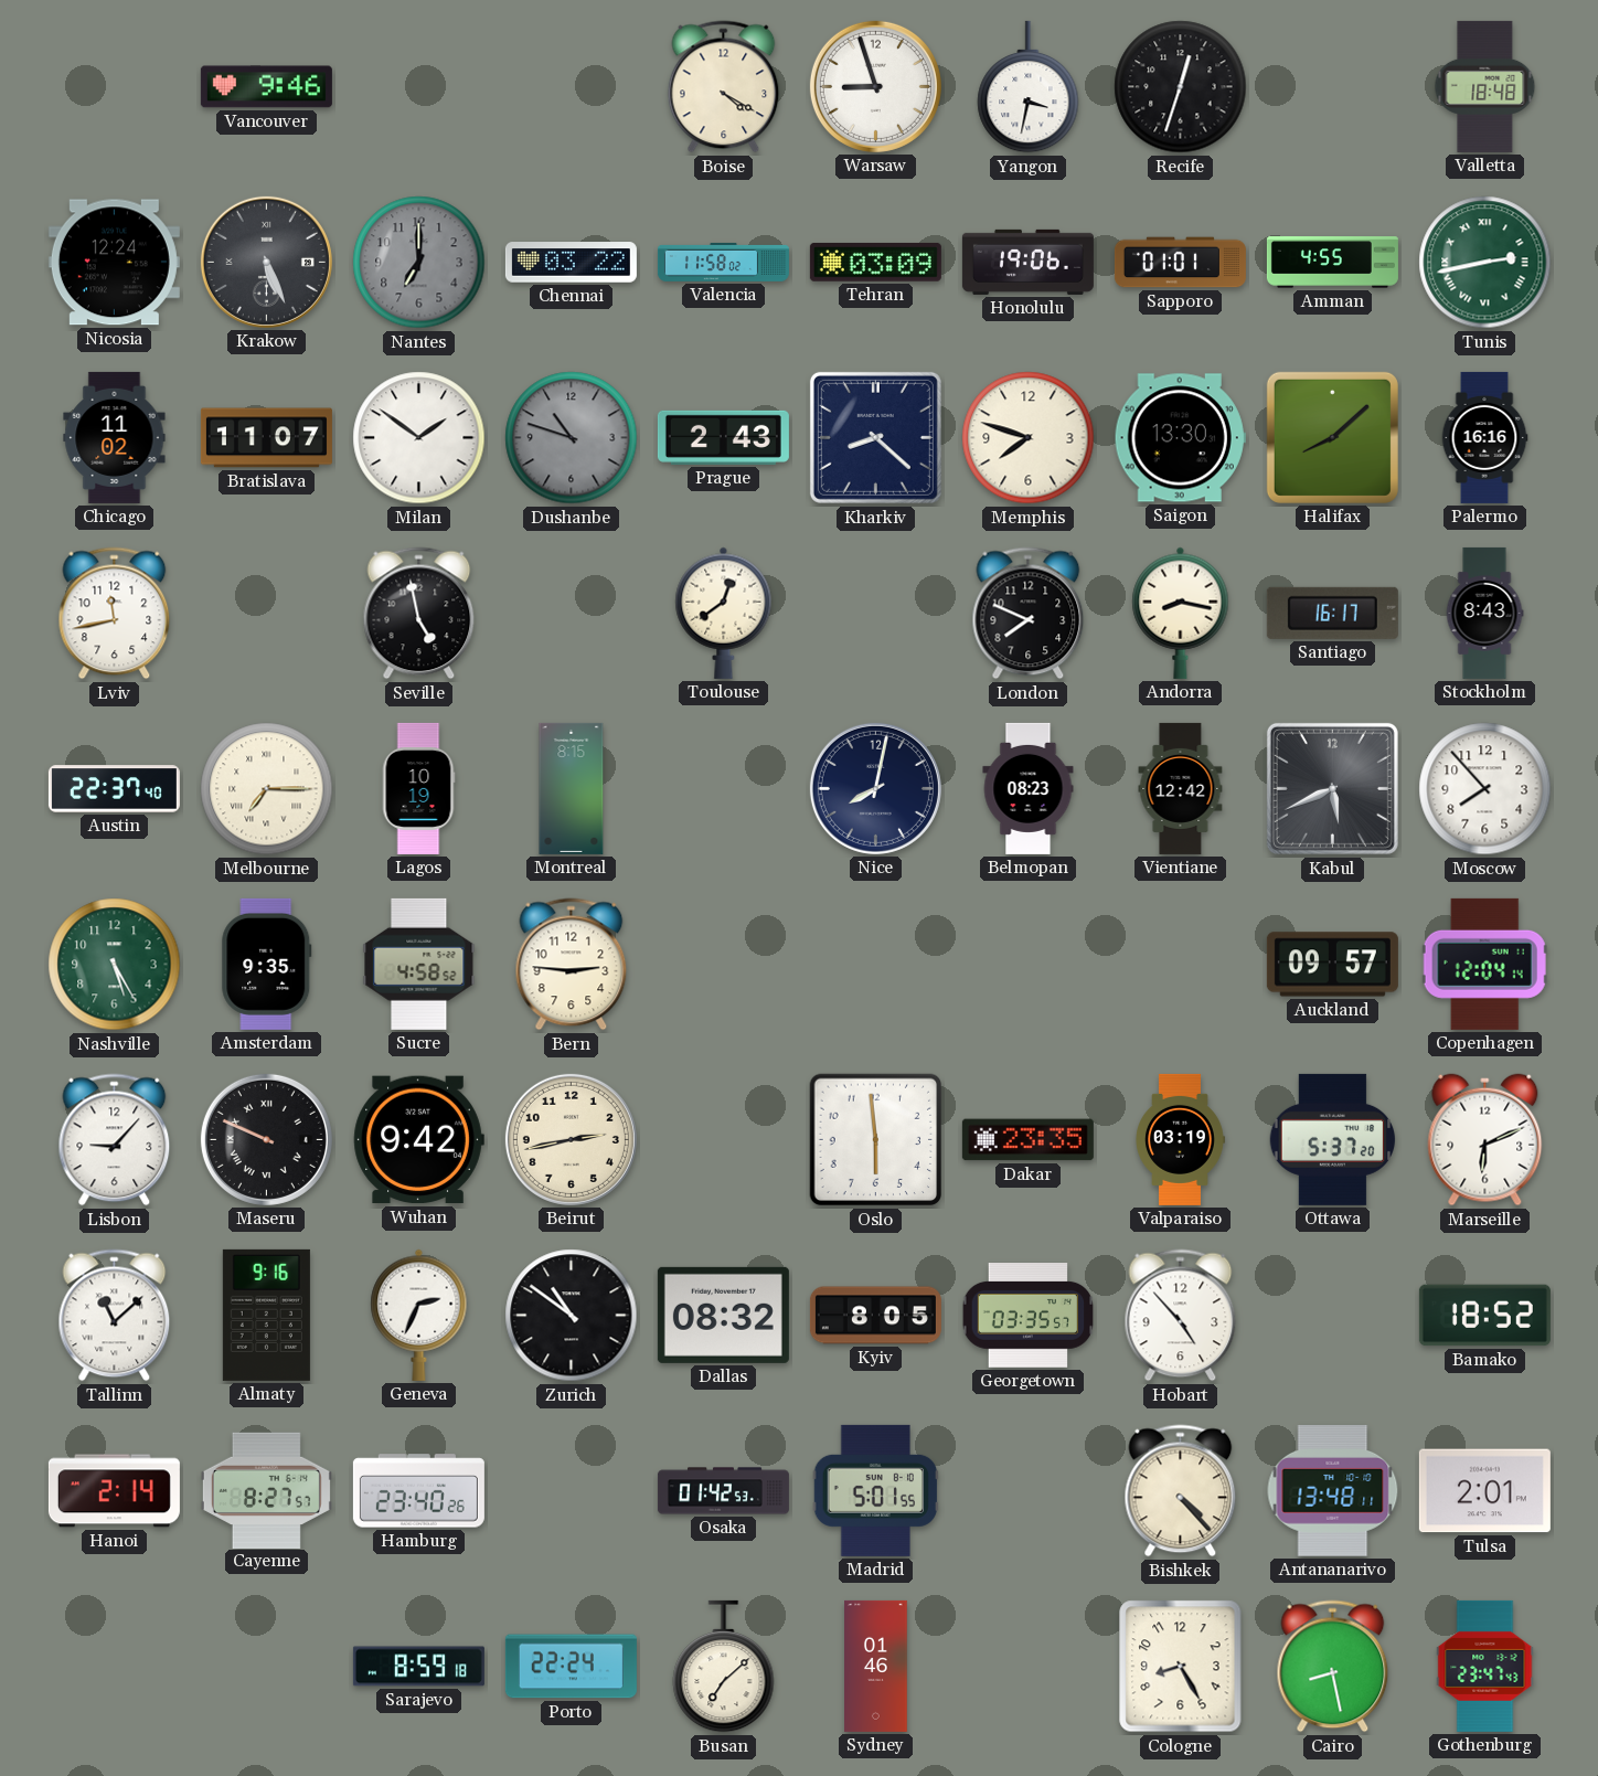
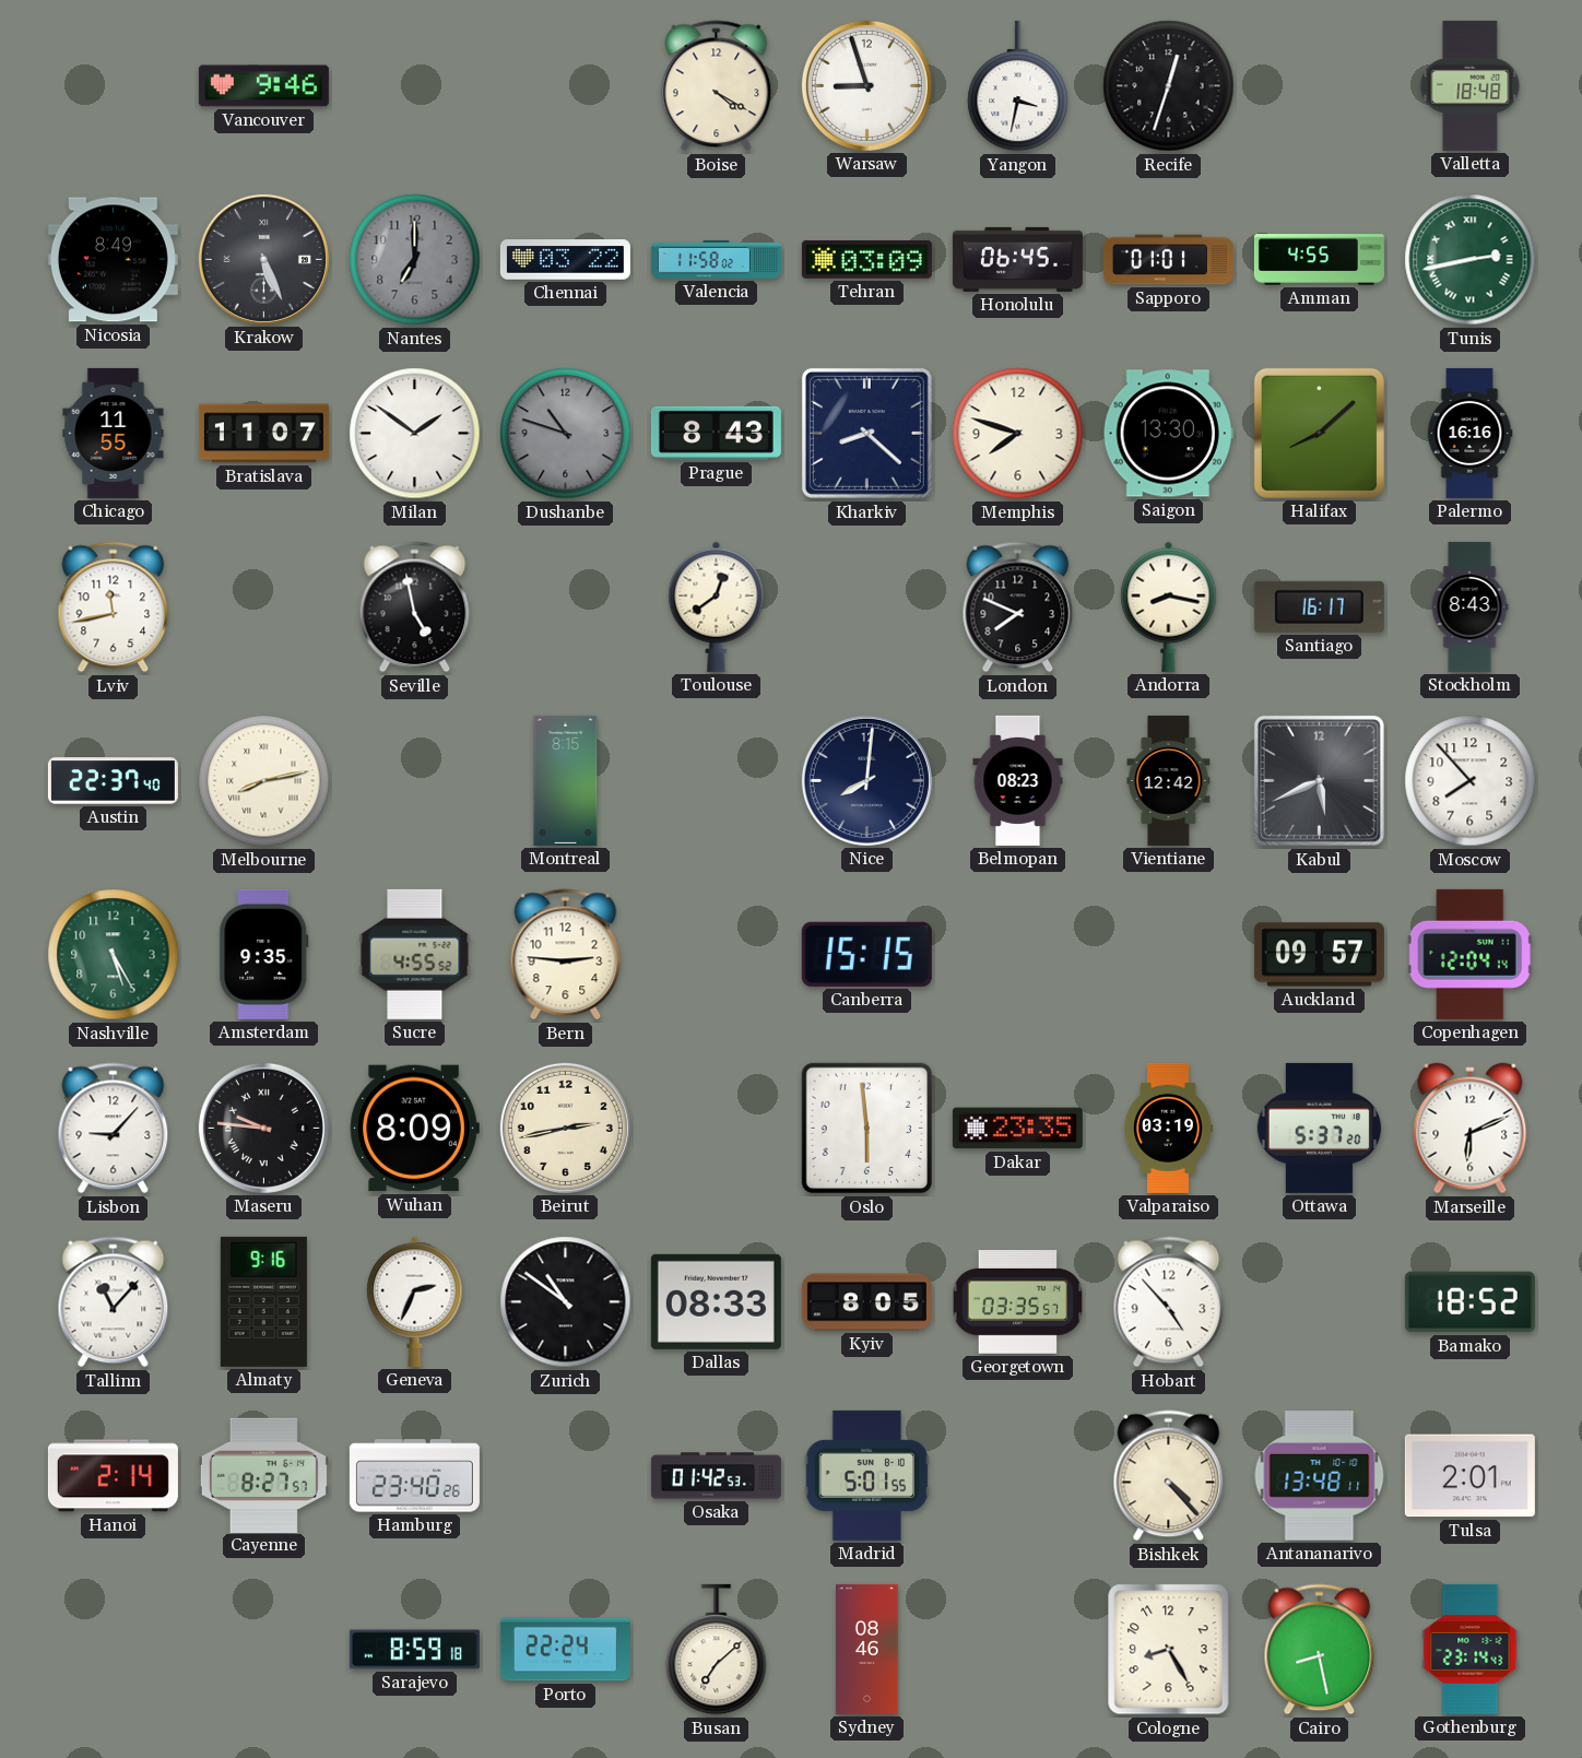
Nicosia: 12:24 -> 8:49 (113, 260)
Honolulu: 19:06 -> 06:45 (1017, 259)
Chicago: 11:02 -> 11:55 (114, 433)
Prague: 2:43 -> 8:43 (716, 433)
Melbourne: 7:15 -> 8:13 (264, 781)
Lagos: 10:19 -> none (418, 788)
Nice: 8:02 -> 8:01 (866, 780)
Sucre: 4:58 -> 4:55 (415, 954)
Canberra: none -> 15:15 (866, 954)
Maseru: 9:49 -> 9:46 (263, 1128)
Wuhan: 9:42 -> 8:09 (414, 1129)
Tallinn: 11:08 -> 11:07 (114, 1302)
Dallas: 08:32 -> 08:33 (716, 1301)
Sydney: 01:46 -> 08:46 (867, 1649)
Gothenburg: 23:47 -> 23:14 (1471, 1649)
